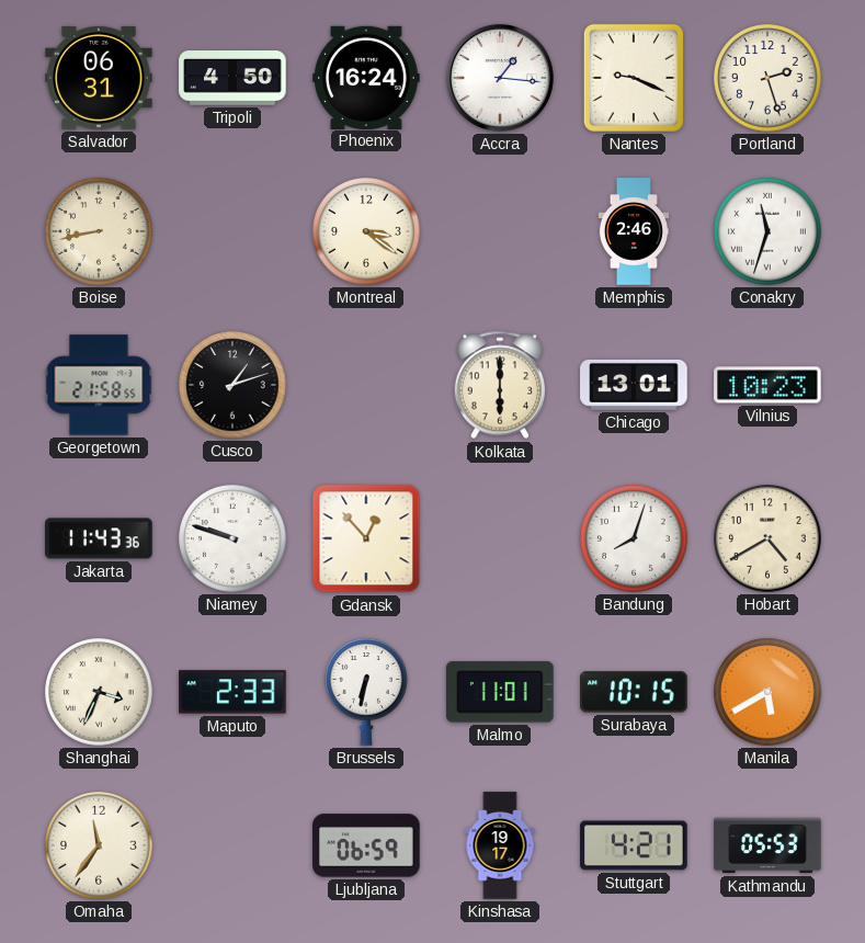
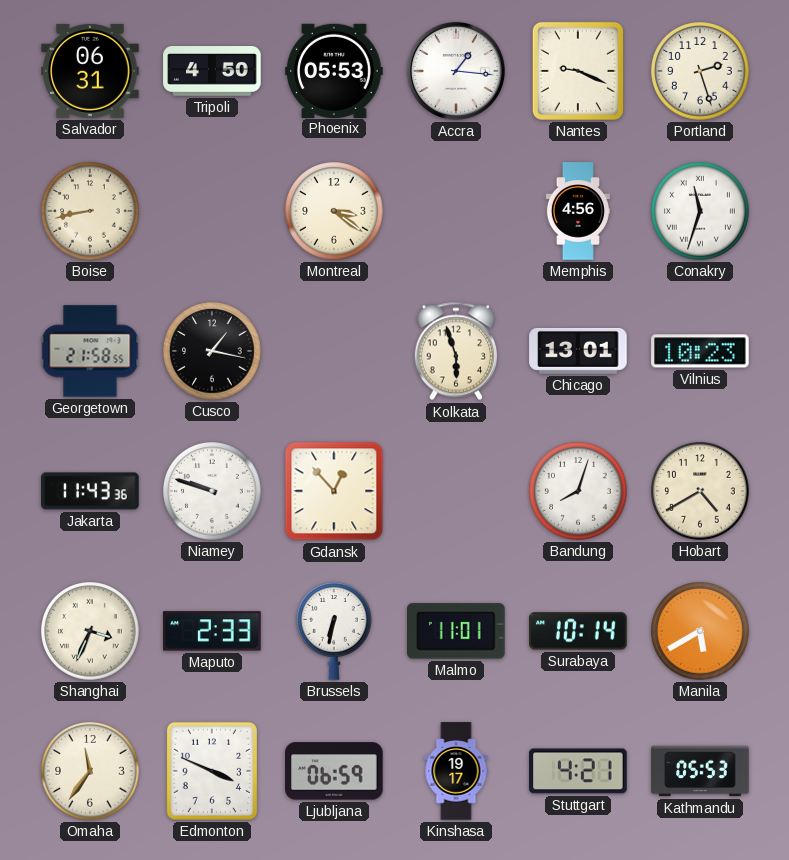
Phoenix: 16:24 -> 05:53 (334, 70)
Memphis: 2:46 -> 4:56 (577, 211)
Cusco: 1:12 -> 1:17 (212, 351)
Kolkata: 6:00 -> 5:57 (455, 351)
Surabaya: 10:15 -> 10:14 (578, 631)
Edmonton: none -> 3:49 (212, 771)
